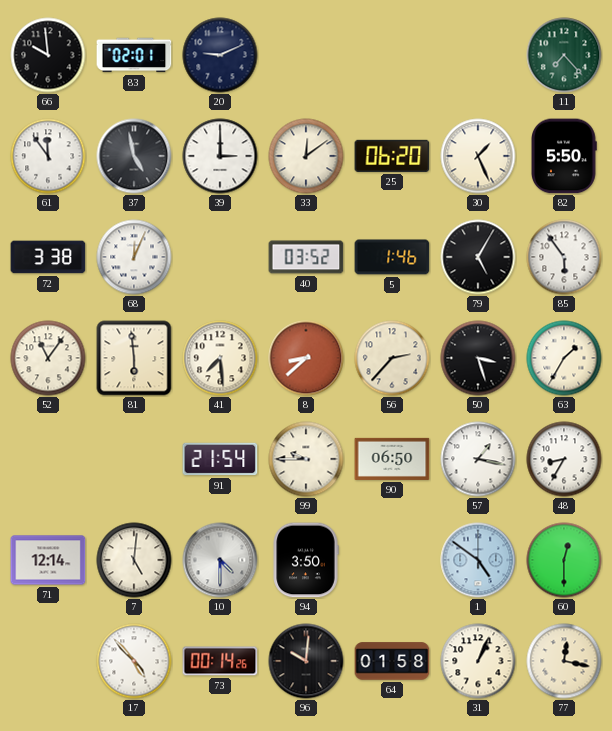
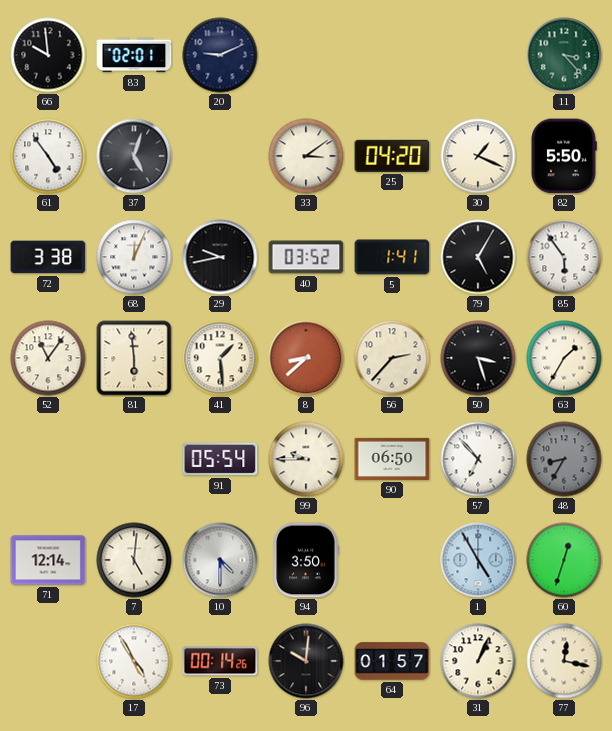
11: 7:23 -> 3:23 (564, 55)
61: 11:54 -> 4:54 (48, 156)
37: 4:58 -> 5:03 (134, 156)
39: 3:00 -> none (220, 156)
33: 12:09 -> 3:09 (306, 156)
25: 06:20 -> 04:20 (392, 156)
30: 1:26 -> 1:19 (478, 156)
29: none -> 9:43 (220, 257)
5: 1:46 -> 1:41 (392, 257)
41: 7:29 -> 1:29 (220, 358)
91: 21:54 -> 05:54 (220, 459)
57: 1:17 -> 6:53 (478, 459)
48 dial: white -> grey (564, 459)
1: 4:51 -> 4:55 (478, 560)
60: 12:30 -> 12:33 (564, 560)
17: 4:53 -> 4:55 (134, 661)
64: 01:58 -> 01:57 (392, 661)
